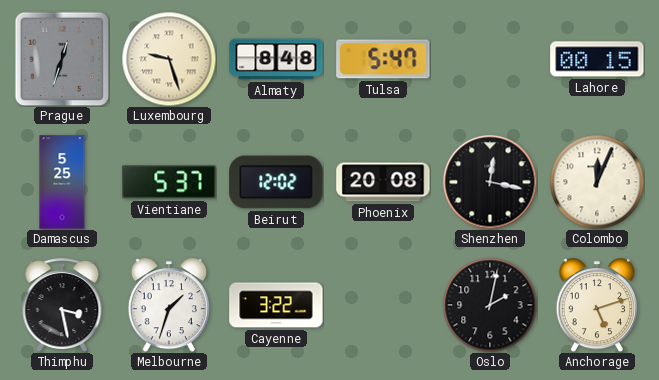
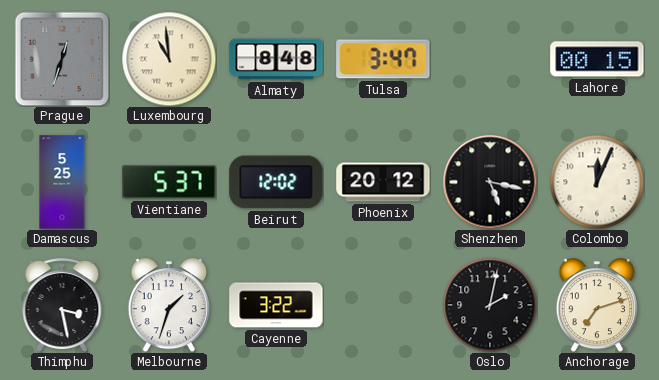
Luxembourg: 9:27 -> 10:59 (169, 59)
Tulsa: 5:47 -> 3:47 (383, 59)
Phoenix: 20:08 -> 20:12 (383, 182)
Shenzhen: 12:17 -> 5:17 (490, 182)
Anchorage: 5:12 -> 7:12 (597, 305)
